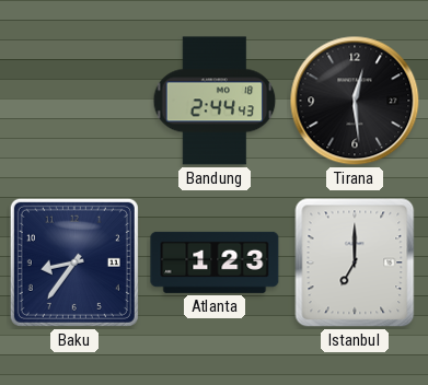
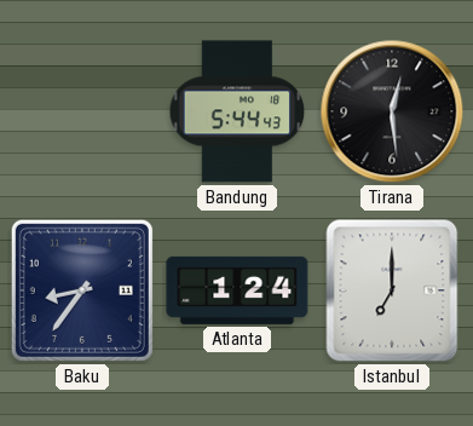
Bandung: 2:44 -> 5:44 (237, 111)
Atlanta: 1:23 -> 1:24 (237, 290)
